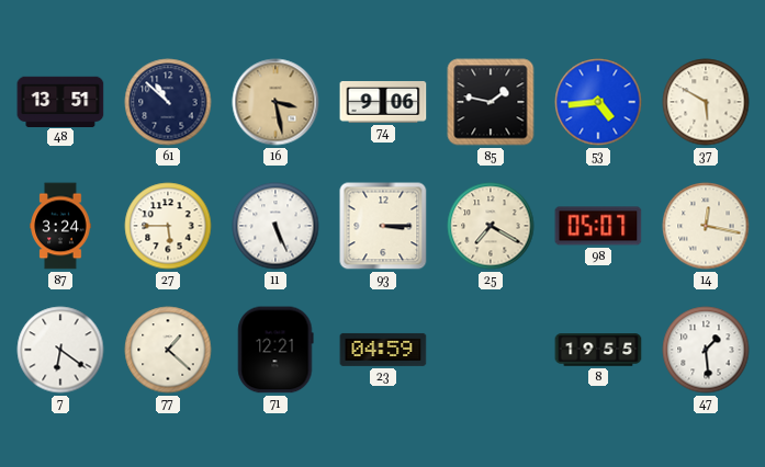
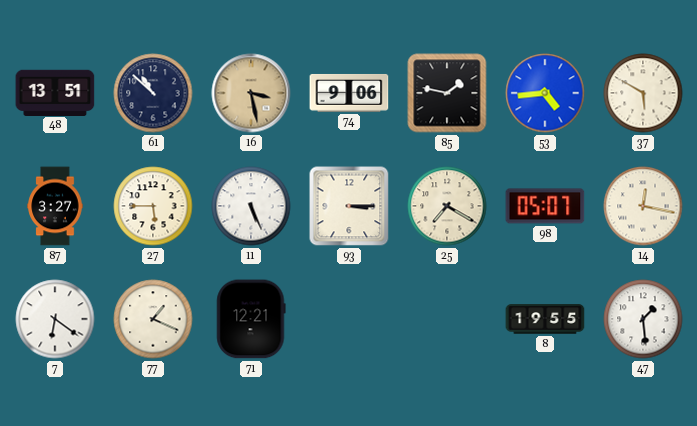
87: 3:24 -> 3:27 (55, 206)
77: 1:22 -> 1:19 (153, 319)
23: 04:59 -> none (383, 350)
